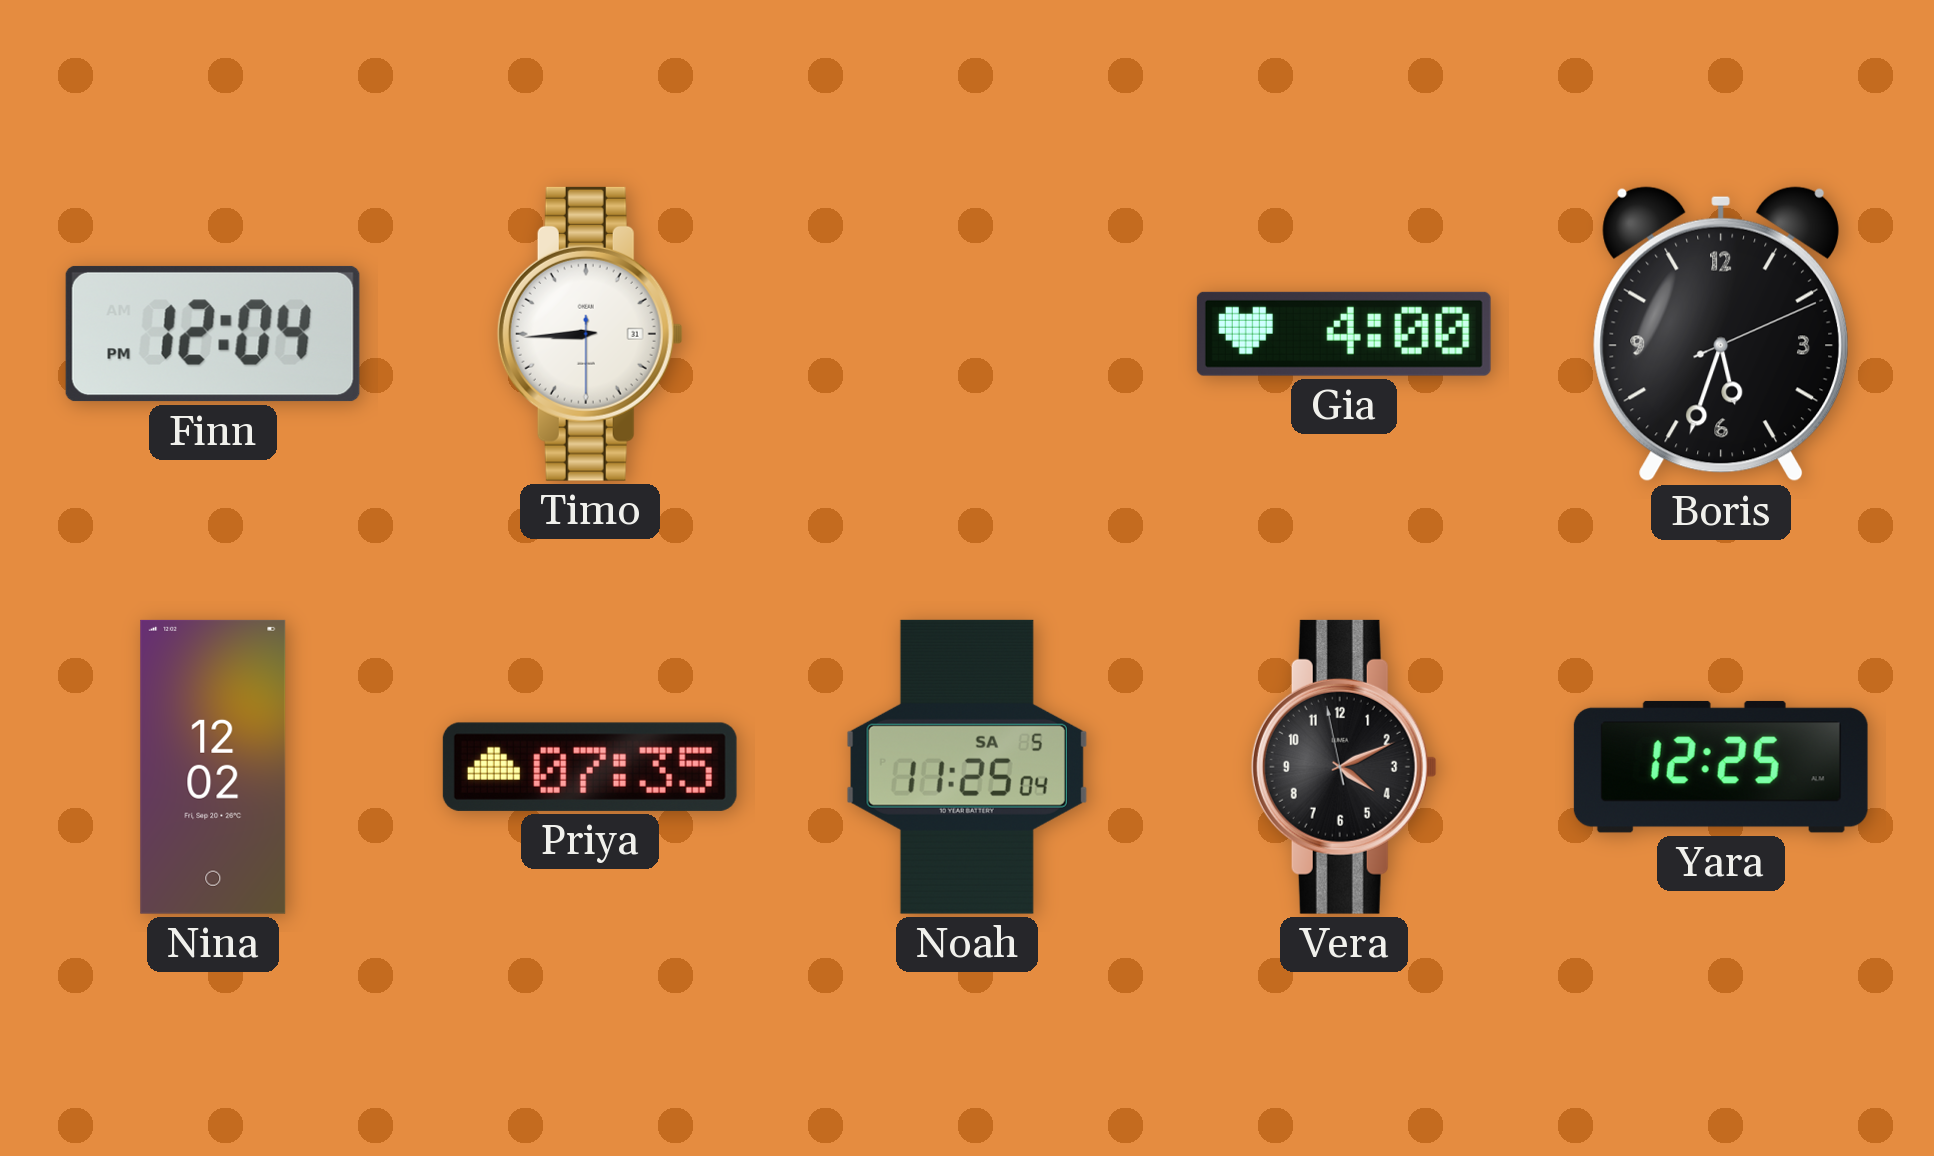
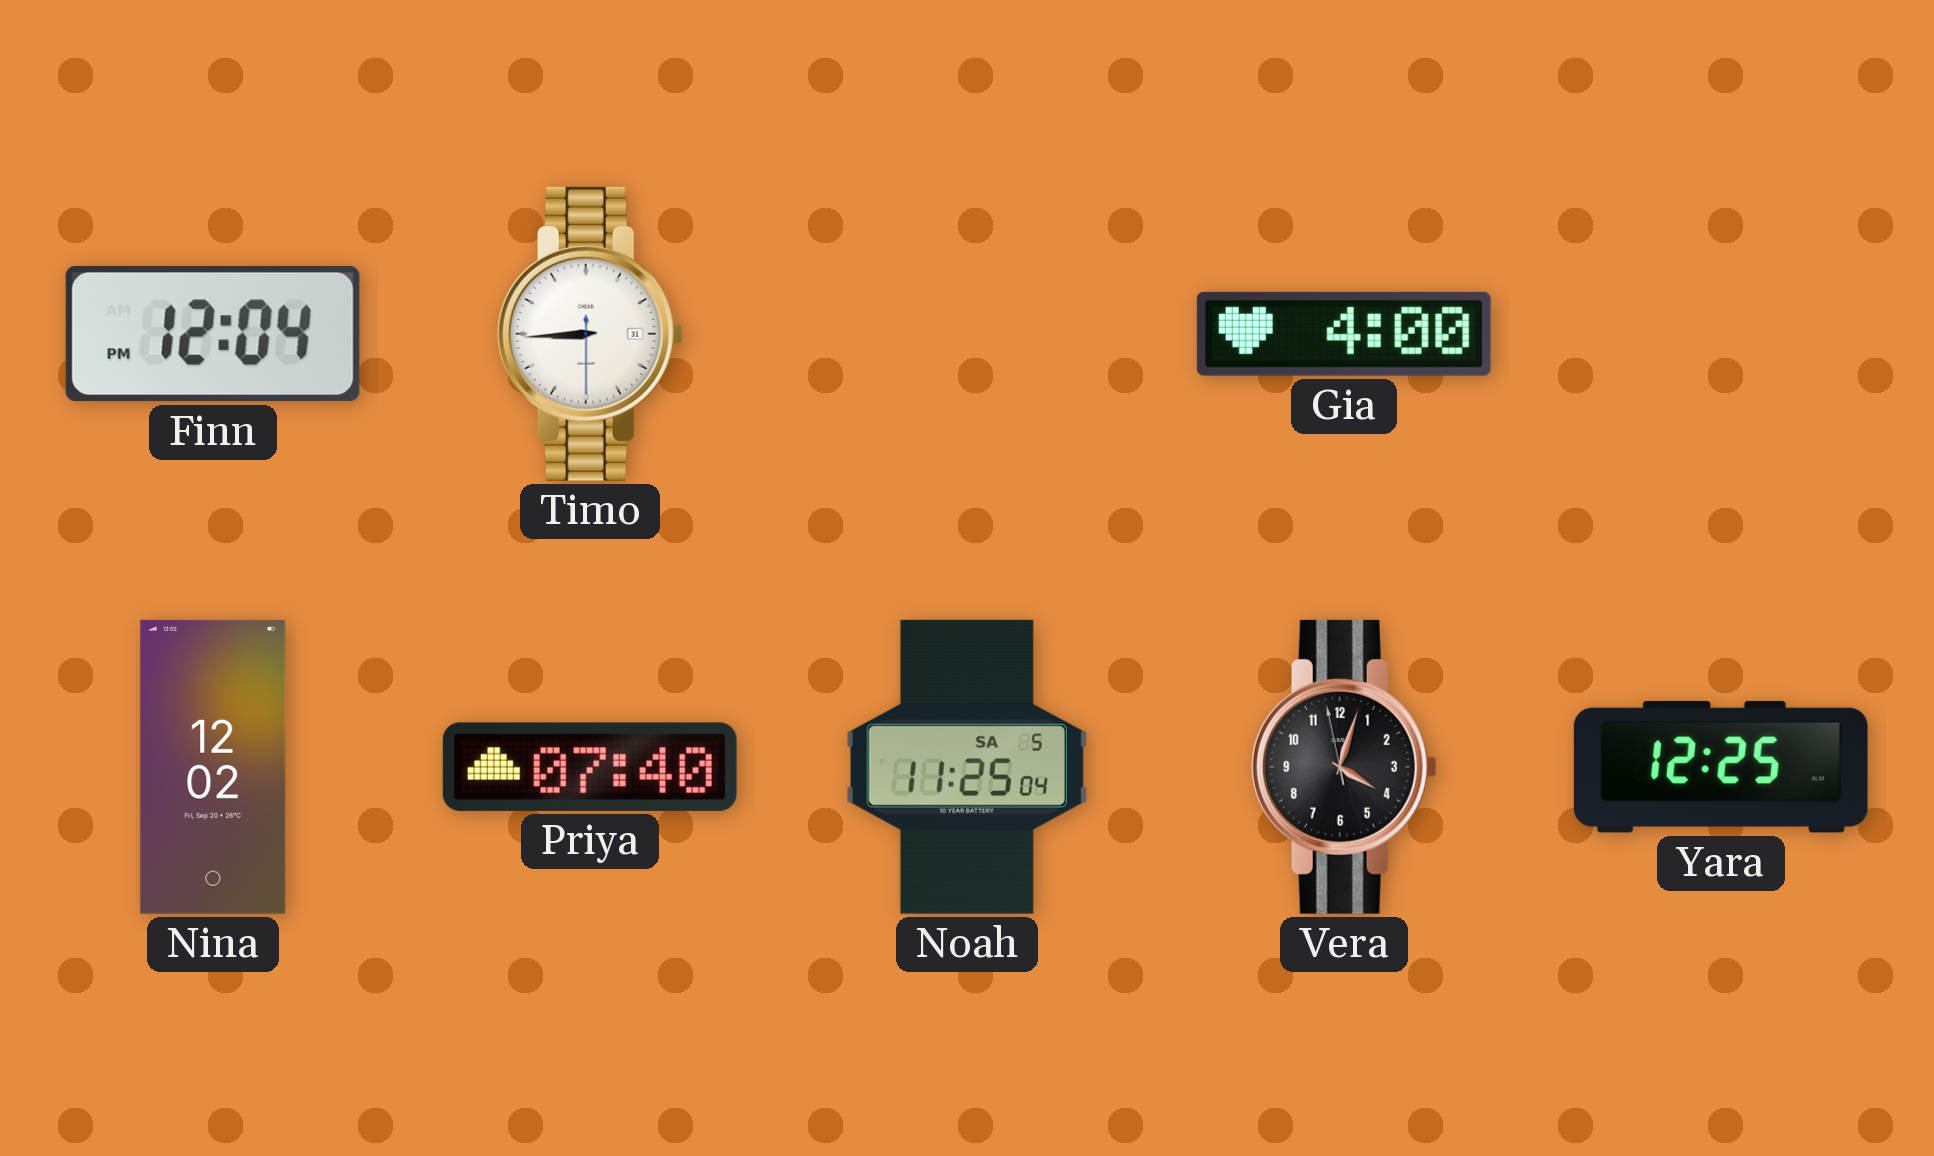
Boris: 5:33 -> none (1720, 334)
Priya: 07:35 -> 07:40 (590, 767)
Vera: 4:10 -> 4:02 (1344, 767)
